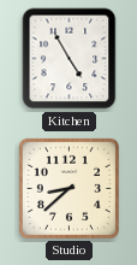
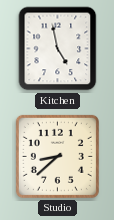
Kitchen: 4:55 -> 4:58 (58, 49)
